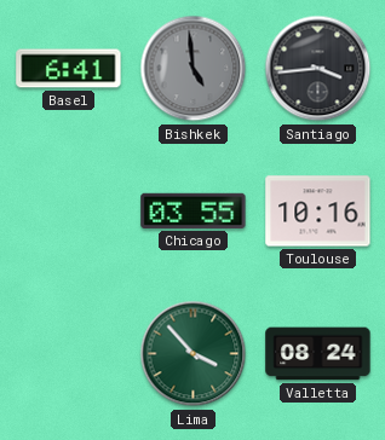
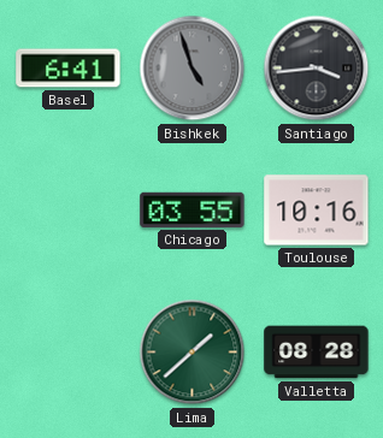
Bishkek: 4:59 -> 4:57 (193, 69)
Lima: 3:53 -> 1:38 (193, 353)
Valletta: 08:24 -> 08:28 (317, 353)
